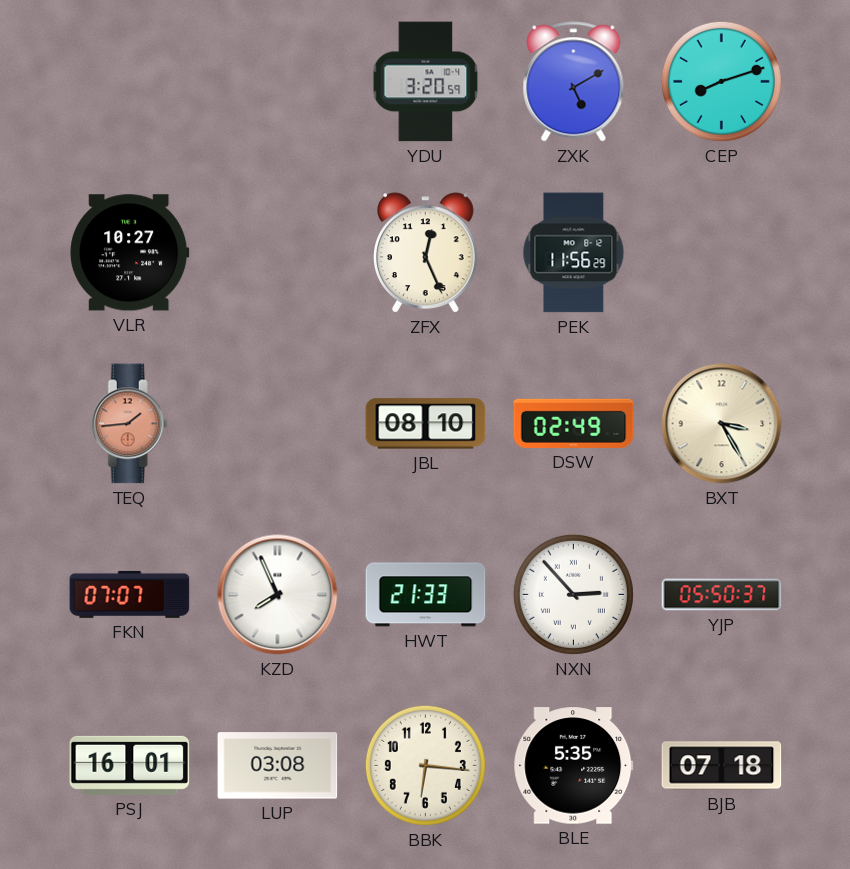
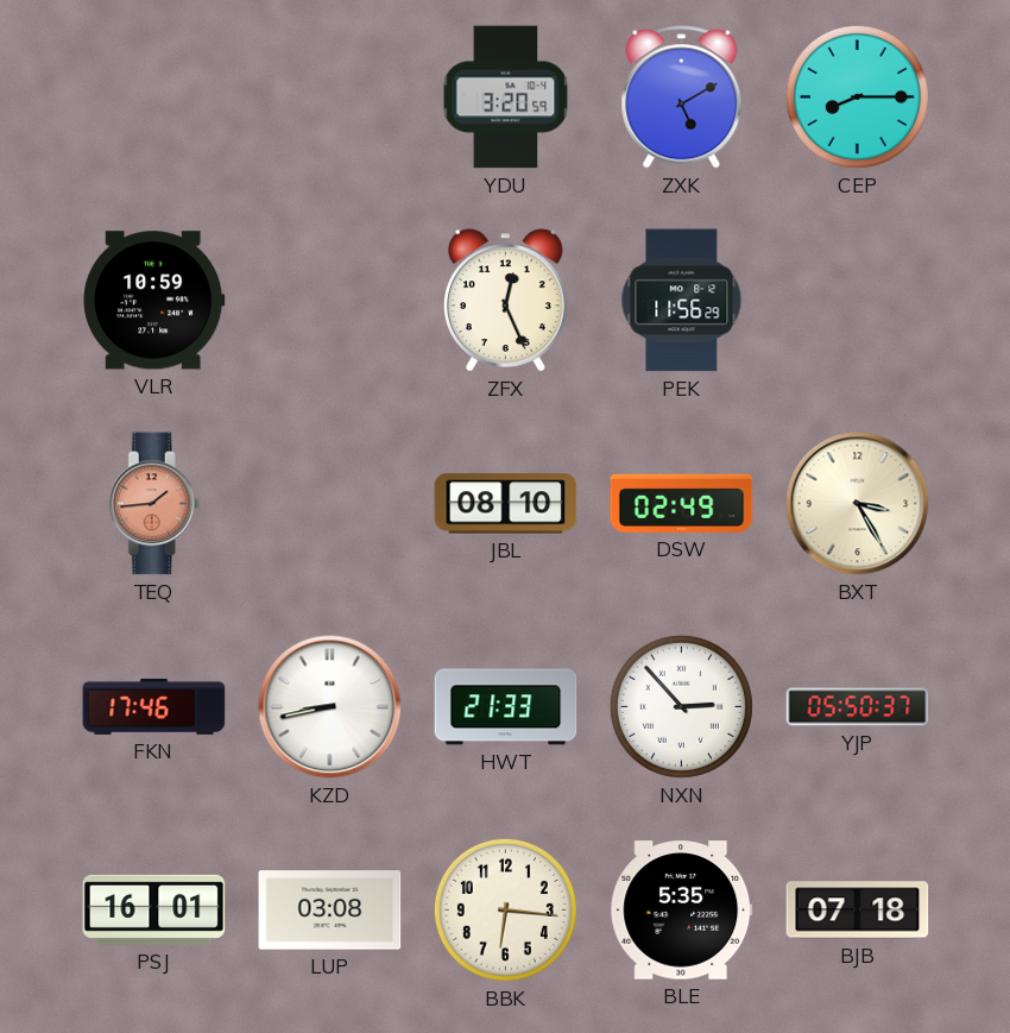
CEP: 8:12 -> 8:15 (857, 96)
VLR: 10:27 -> 10:59 (154, 301)
FKN: 07:07 -> 17:46 (154, 706)
KZD: 7:56 -> 8:43 (330, 707)
